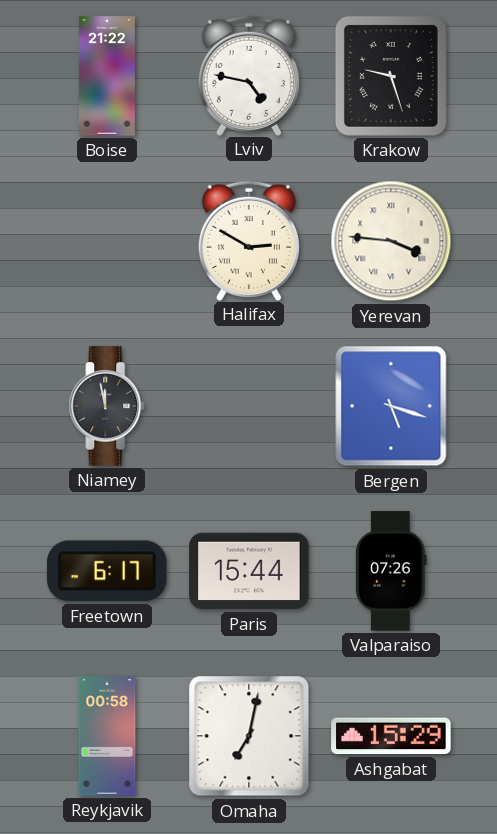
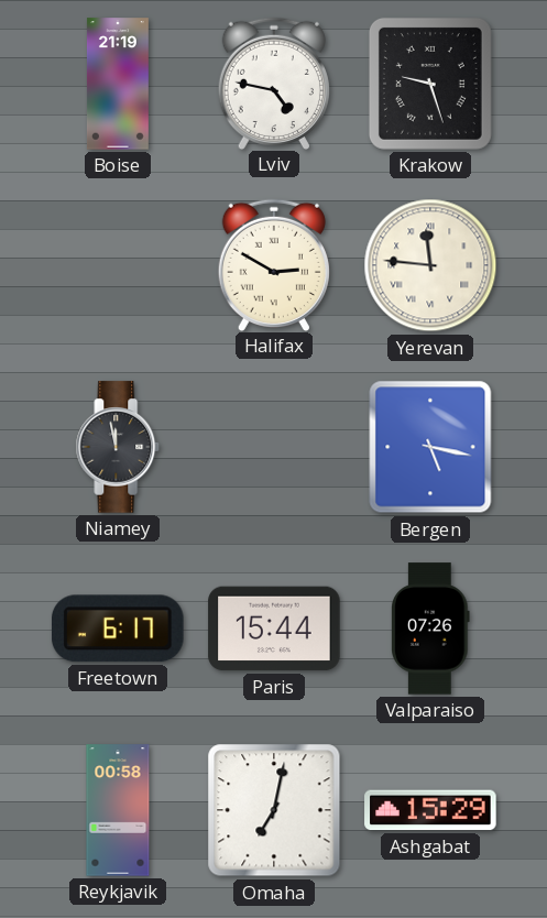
Boise: 21:22 -> 21:19 (118, 84)
Yerevan: 3:46 -> 11:46 (430, 265)
Bergen: 5:18 -> 5:17 (430, 447)
